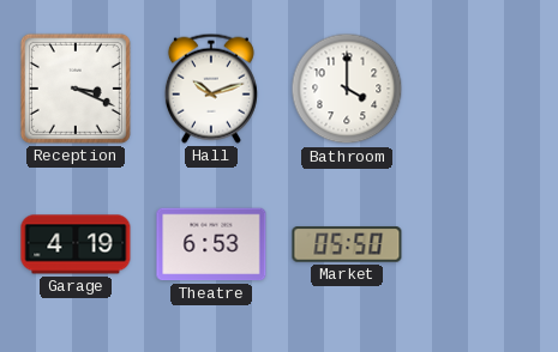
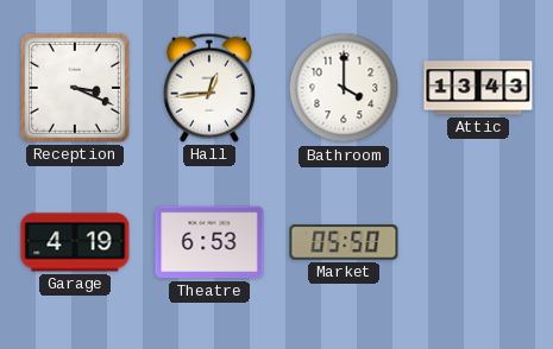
Hall: 10:12 -> 12:44 (209, 88)
Attic: none -> 13:43 (478, 88)
